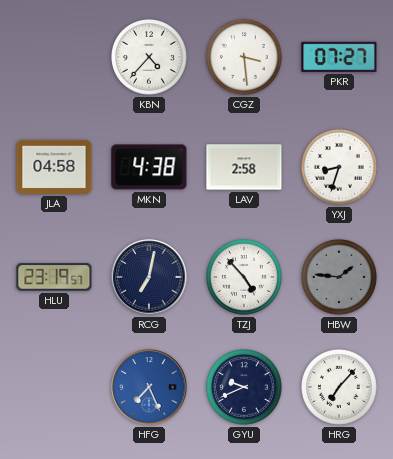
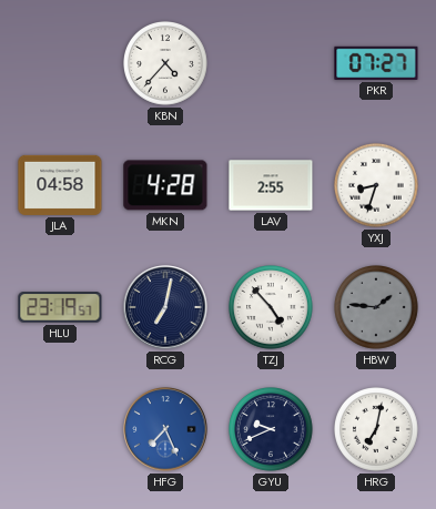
CGZ: 3:29 -> none (245, 58)
MKN: 4:38 -> 4:28 (165, 185)
LAV: 2:58 -> 2:55 (271, 185)
HRG: 7:07 -> 7:02 (377, 430)
